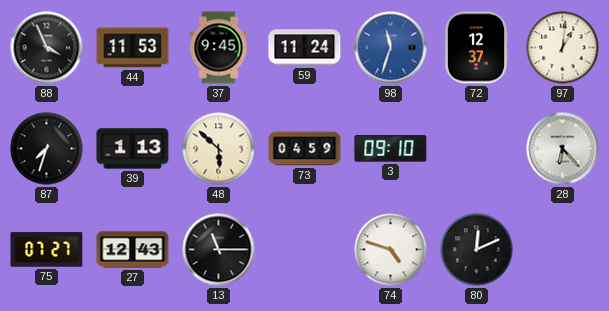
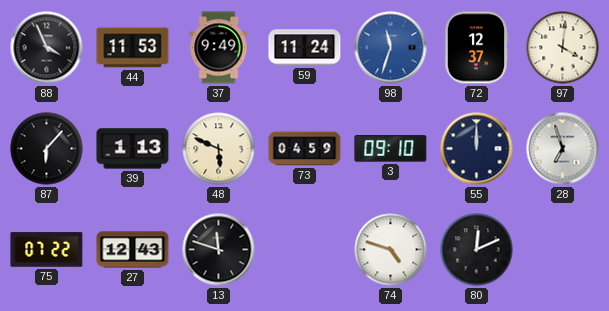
37: 9:45 -> 9:49 (219, 48)
97: 1:01 -> 4:01 (563, 48)
87: 7:33 -> 6:07 (47, 149)
48: 5:52 -> 5:49 (219, 149)
55: none -> 12:00 (477, 149)
28: 6:23 -> 6:57 (563, 149)
75: 07:27 -> 07:22 (47, 250)
13: 11:15 -> 11:48 (219, 250)
